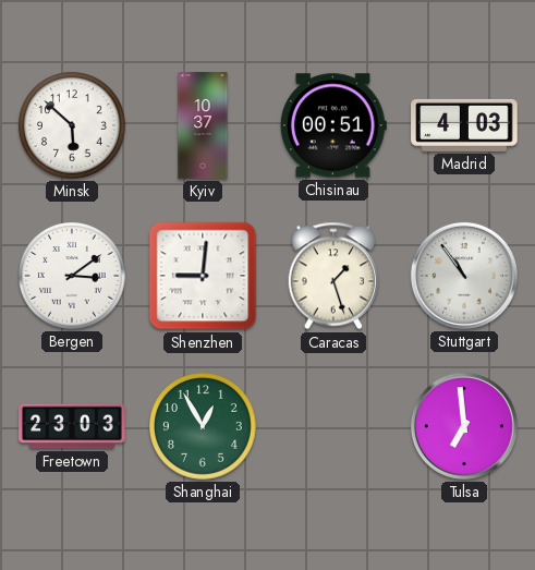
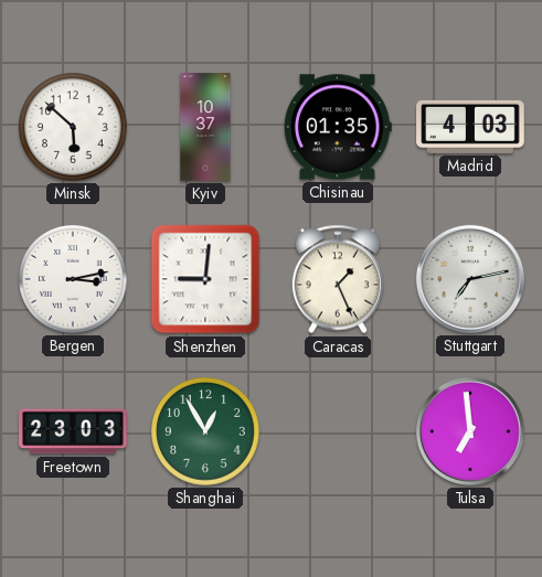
Chisinau: 00:51 -> 01:35 (338, 127)
Bergen: 3:09 -> 3:13 (74, 280)
Caracas: 1:27 -> 1:26 (338, 279)
Stuttgart: 10:54 -> 7:13 (470, 279)
